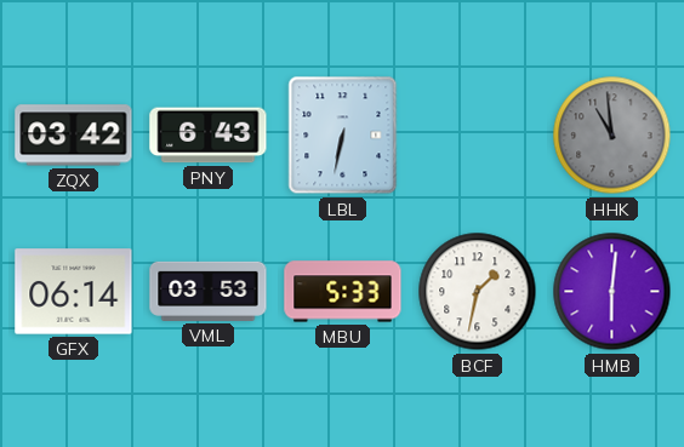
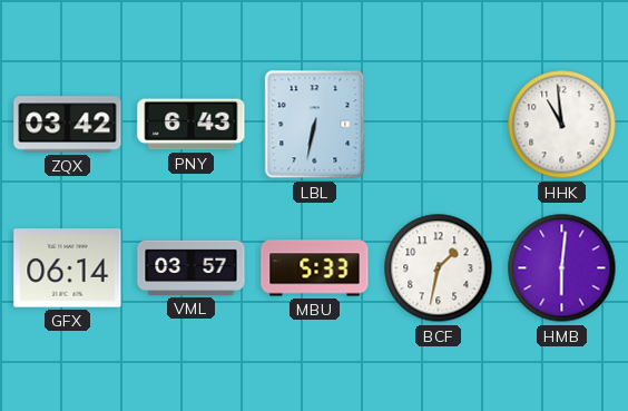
HHK dial: grey -> white (562, 125)
VML: 03:53 -> 03:57 (192, 267)
